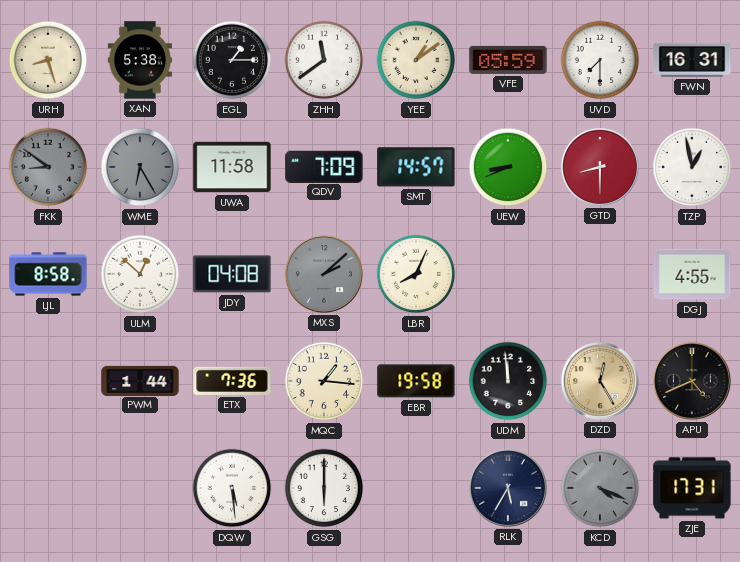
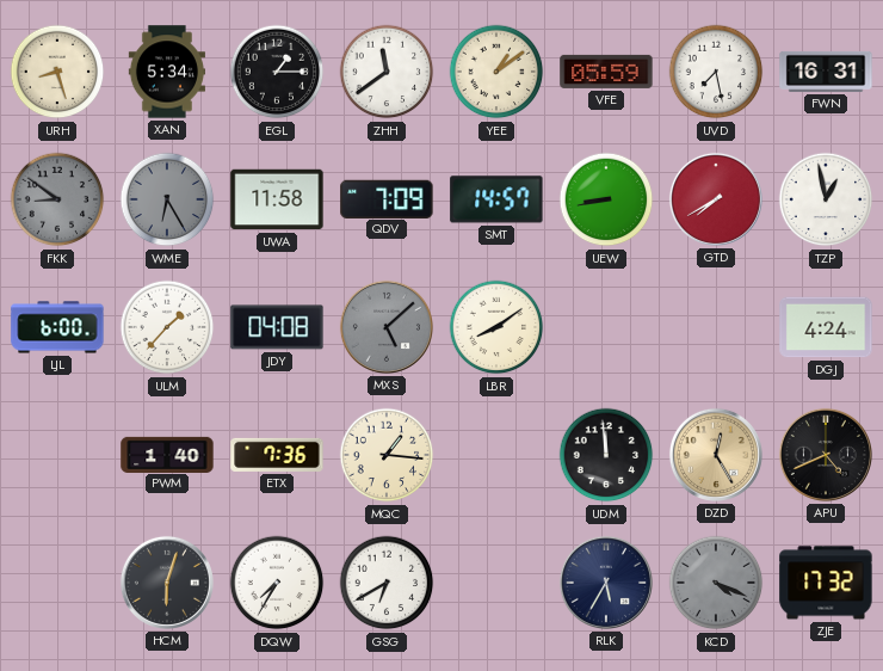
XAN: 5:38 -> 5:34 (166, 72)
UVD: 7:30 -> 7:28 (716, 72)
UEW: 8:41 -> 8:43 (606, 199)
GTD: 8:30 -> 7:40 (716, 199)
LJL: 8:58 -> 6:00 (57, 327)
ULM: 12:52 -> 1:37 (167, 327)
MXS: 2:08 -> 5:08 (387, 327)
LBR: 8:04 -> 8:09 (496, 327)
DGJ: 4:55 -> 4:24 (826, 327)
PWM: 1:44 -> 1:40 (167, 454)
EBR: 19:58 -> none (416, 381)
HCM: none -> 6:03 (167, 583)
DQW: 5:29 -> 7:35 (277, 583)
GSG: 6:00 -> 6:40 (387, 583)
ZJE: 17:31 -> 17:32 (826, 583)
